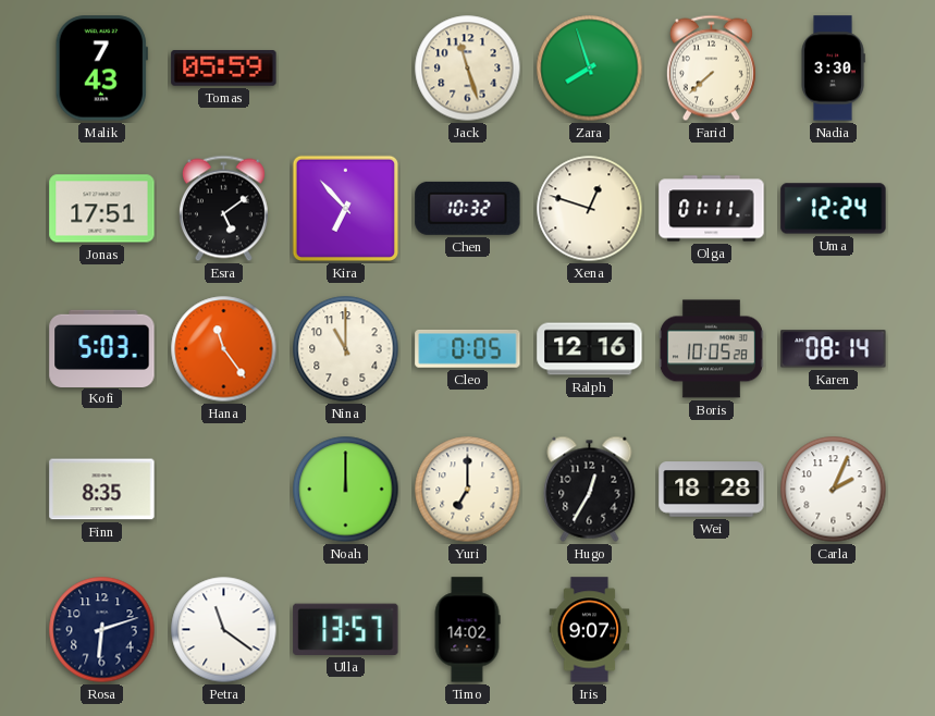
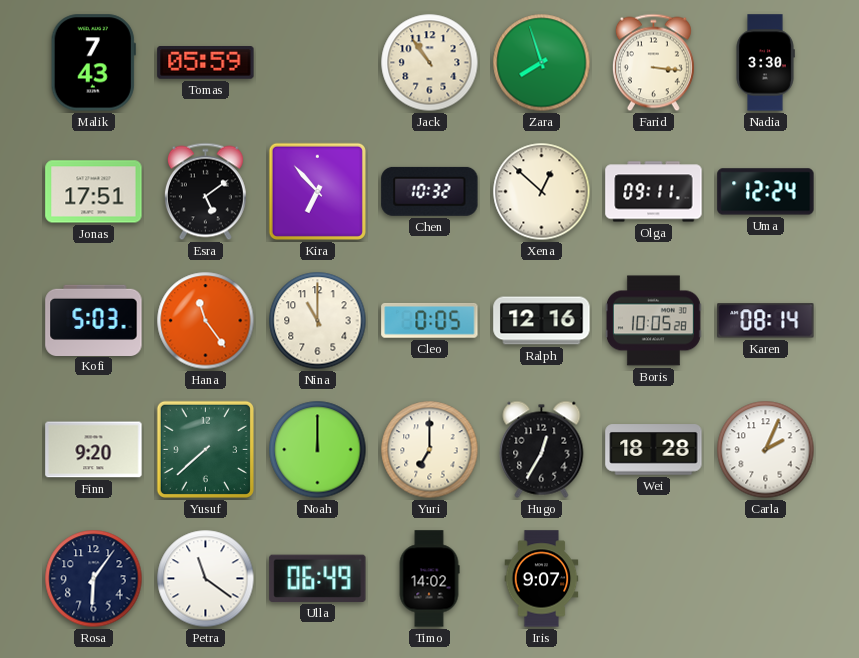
Jack: 11:27 -> 10:54 (430, 63)
Farid: 7:38 -> 3:16 (653, 63)
Xena: 12:48 -> 12:52 (542, 192)
Olga: 01:11 -> 09:11 (654, 192)
Finn: 8:35 -> 9:20 (94, 450)
Yusuf: none -> 7:38 (205, 449)
Rosa: 6:12 -> 6:06 (94, 579)
Ulla: 13:57 -> 06:49 (318, 578)
